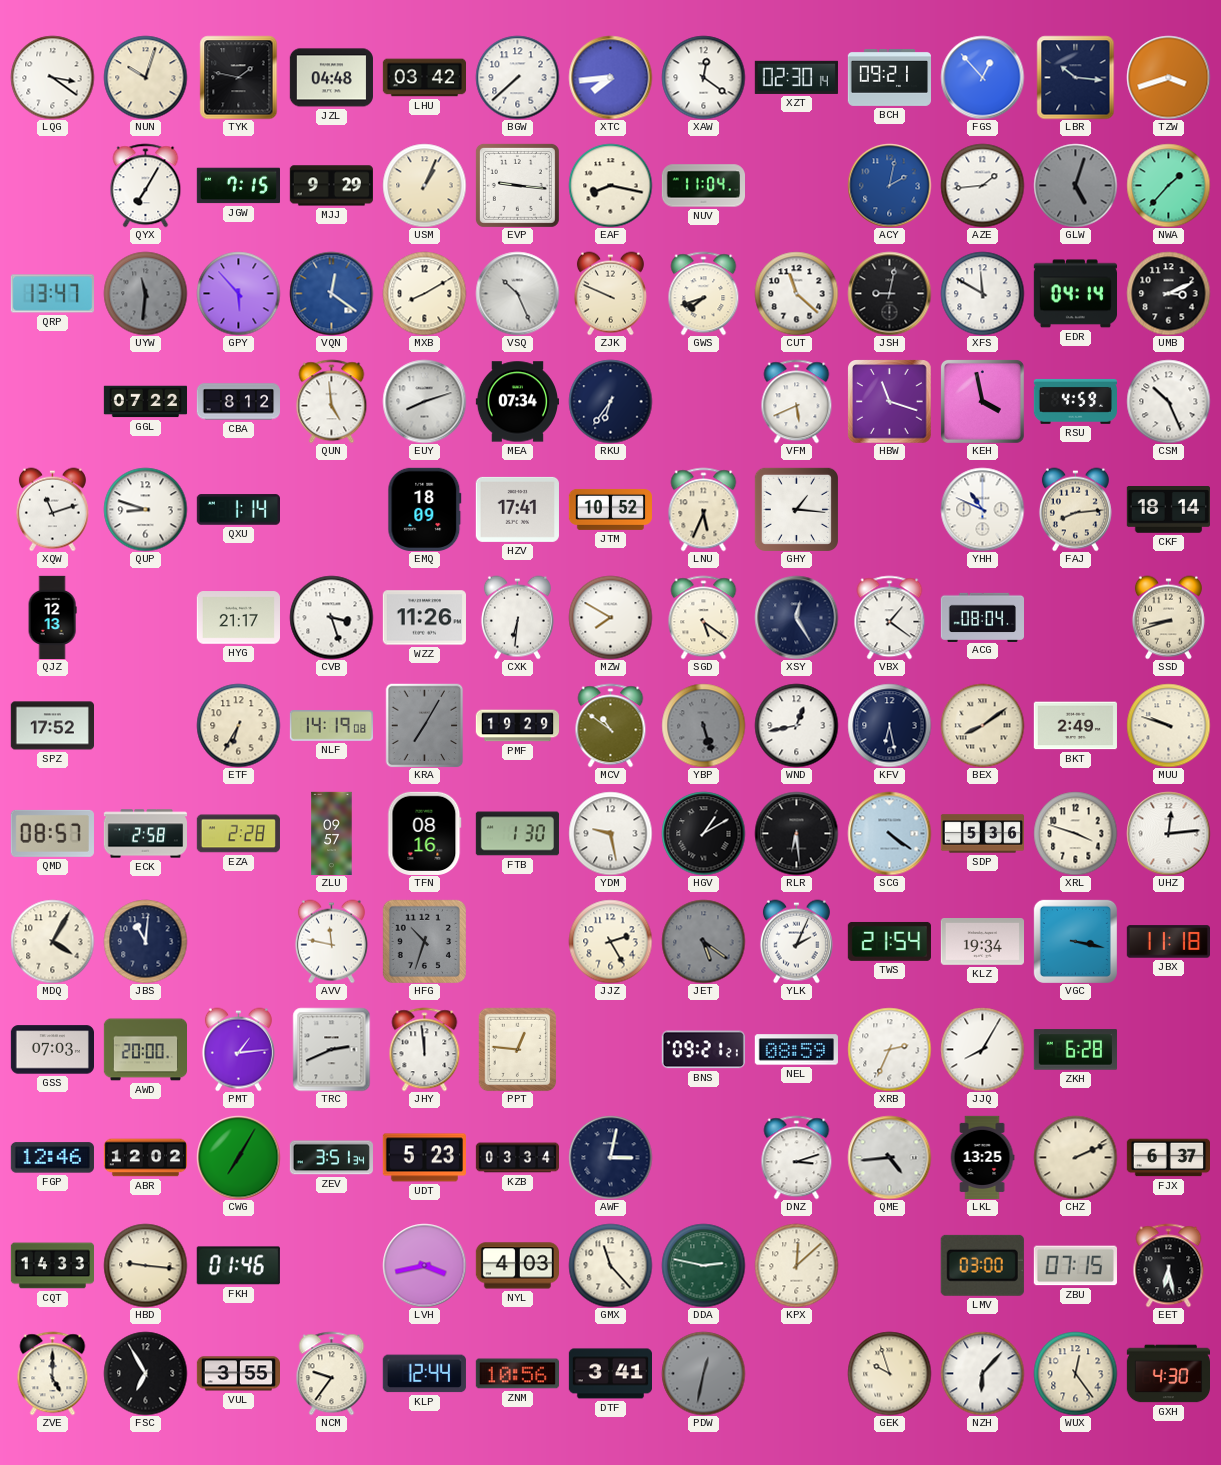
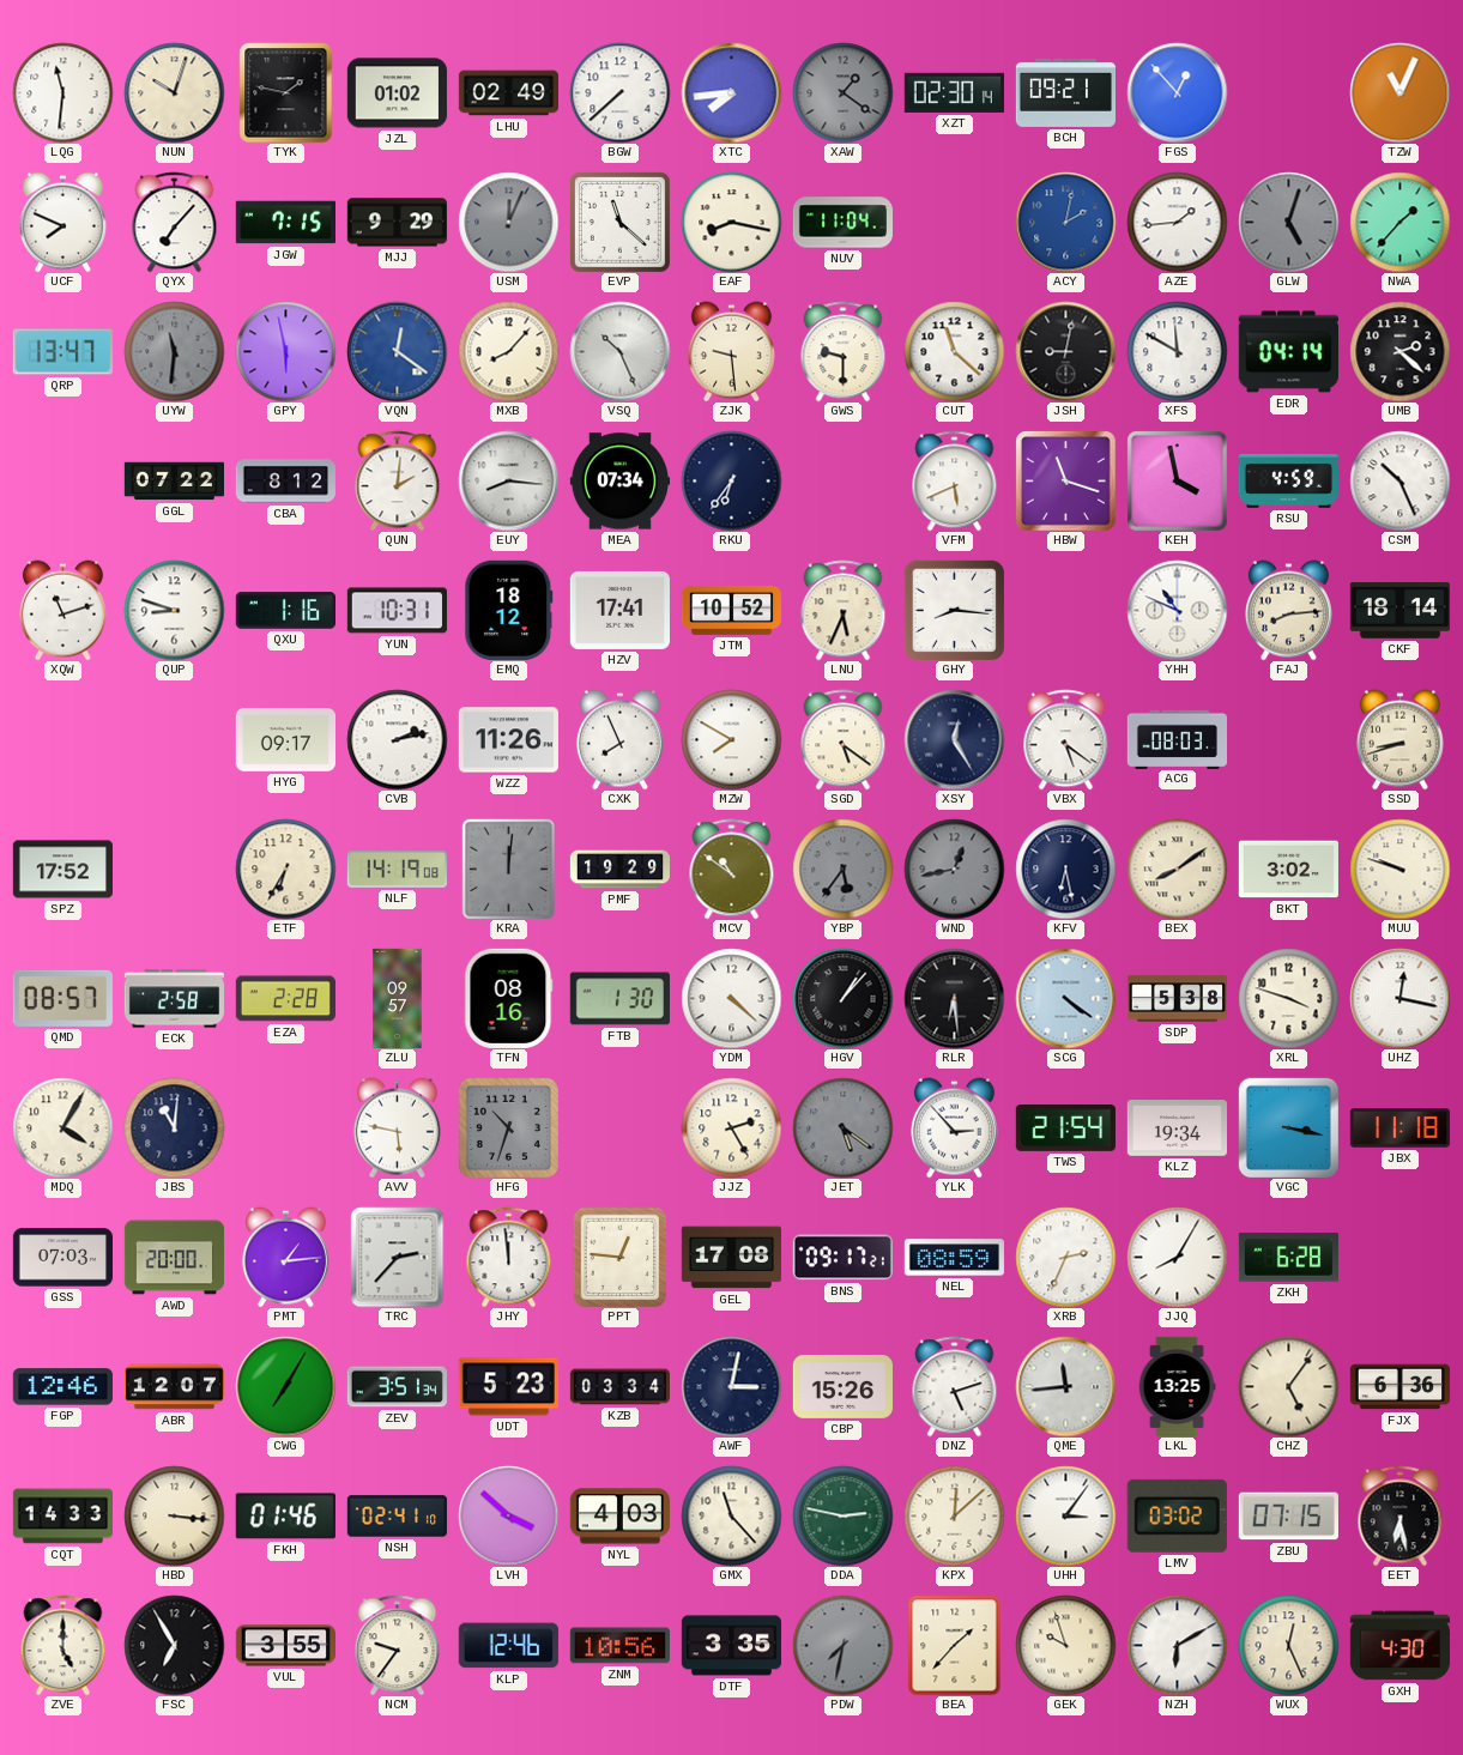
LQG: 3:21 -> 11:31 (62, 92)
JZL: 04:48 -> 01:02 (397, 93)
LHU: 03:42 -> 02:49 (508, 93)
XAW: 12:21 -> 1:21 (842, 92)
XAW dial: white -> grey (842, 92)
LBR: 10:16 -> none (1076, 77)
TZW: 3:42 -> 11:04 (1399, 92)
UCF: none -> 7:49 (62, 222)
QYX: 7:05 -> 7:07 (175, 222)
USM: 1:04 -> 12:04 (508, 222)
USM dial: cream -> grey (508, 222)
EVP: 9:16 -> 11:22 (619, 222)
GPY: 5:53 -> 5:58 (285, 351)
MXB: 8:10 -> 8:07 (508, 351)
ZJK: 9:49 -> 9:29 (731, 351)
GWS: 7:42 -> 9:30 (844, 351)
UMB: 3:11 -> 2:22 (1399, 351)
QUN: 4:59 -> 2:01 (398, 480)
EUY: 8:12 -> 8:16 (508, 480)
QXU: 1:14 -> 1:16 (285, 611)
YUN: none -> 10:31 (397, 611)
EMQ: 18:09 -> 18:12 (509, 610)
GHY: 1:16 -> 8:16 (954, 610)
QJZ: 12:13 -> none (52, 617)
HYG: 21:17 -> 09:17 (285, 740)
CVB: 3:27 -> 2:13 (397, 739)
CXK: 6:31 -> 7:56 (619, 739)
VBX: 1:21 -> 5:21 (1066, 739)
ACG: 08:04 -> 08:03 (1177, 739)
KRA: 7:05 -> 12:01 (509, 869)
YBP: 5:27 -> 5:36 (842, 869)
WND dial: white -> grey (954, 869)
BKT: 2:49 -> 3:02 (1288, 870)
YDM: 9:28 -> 4:22 (731, 998)
HGV: 1:10 -> 1:07 (842, 998)
SDP: 5:36 -> 5:38 (1177, 999)
UHZ: 12:14 -> 12:17 (1399, 998)
AVV: 11:47 -> 5:47 (397, 1127)
YLK: 2:04 -> 2:53 (954, 1127)
TRC: 2:41 -> 2:37 (398, 1257)
GEL: none -> 17:08 (731, 1258)
BNS: 09:21 -> 09:17 (842, 1258)
ABR: 12:02 -> 12:07 (174, 1387)
CBP: none -> 15:26 (842, 1386)
DNZ: 3:12 -> 5:12 (955, 1386)
QME: 4:44 -> 11:44 (1065, 1386)
CHZ: 2:11 -> 5:06 (1288, 1386)
FJX: 6:37 -> 6:36 (1399, 1387)
HBD: 9:16 -> 3:16 (174, 1515)
NSH: none -> 02:41 (397, 1517)
LVH: 3:43 -> 3:52 (508, 1515)
UHH: none -> 3:06 (1065, 1515)
LMV: 03:00 -> 03:02 (1177, 1515)
KLP: 12:44 -> 12:46 (508, 1646)
DTF: 3:41 -> 3:35 (731, 1646)
PDW: 12:32 -> 7:32 (842, 1645)
BEA: none -> 1:37 (955, 1645)
NZH: 6:07 -> 6:10 (1177, 1645)
WUX: 12:24 -> 12:26 (1288, 1645)
